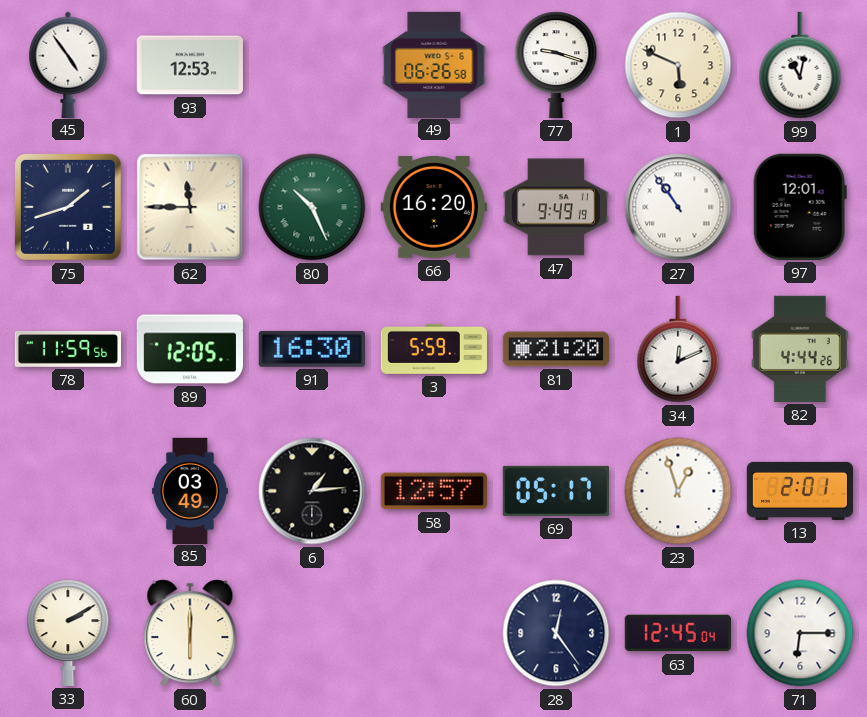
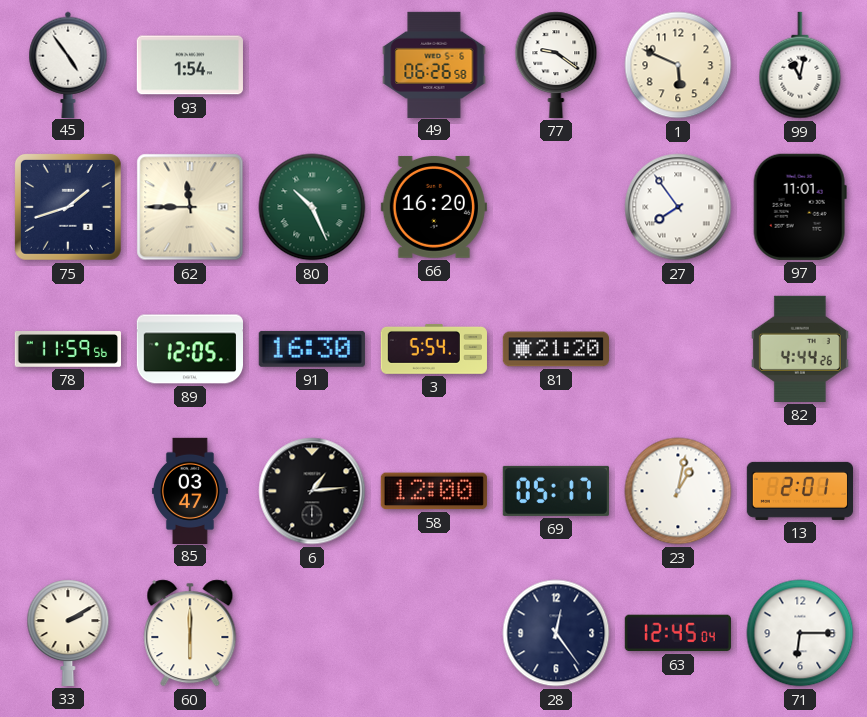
93: 12:53 -> 1:54 (190, 65)
77: 9:18 -> 9:21 (556, 65)
47: 9:49 -> none (556, 207)
27: 10:54 -> 7:54 (678, 207)
97: 12:01 -> 11:01 (800, 207)
3: 5:59 -> 5:54 (434, 350)
34: 12:11 -> none (678, 349)
85: 03:49 -> 03:47 (190, 490)
58: 12:57 -> 12:00 (434, 491)
23: 12:57 -> 1:02 (678, 491)
